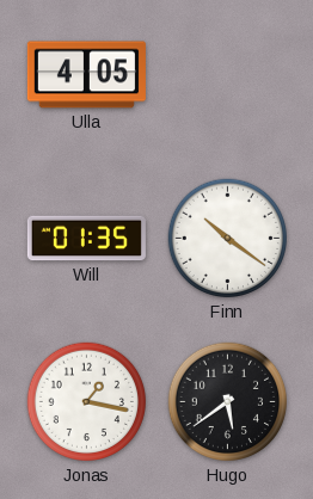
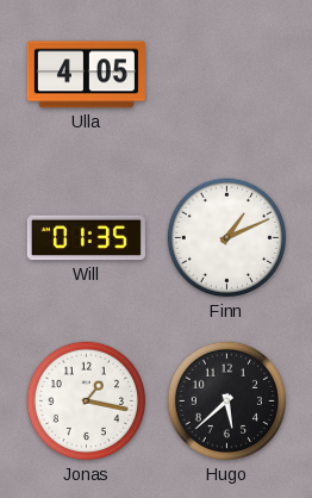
Finn: 10:21 -> 1:11 (227, 238)
Hugo: 5:39 -> 5:38 (227, 401)
